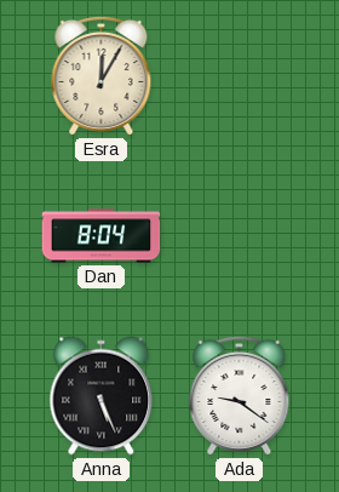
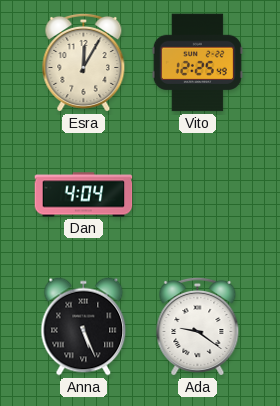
Vito: none -> 12:25 (197, 63)
Dan: 8:04 -> 4:04 (84, 195)
